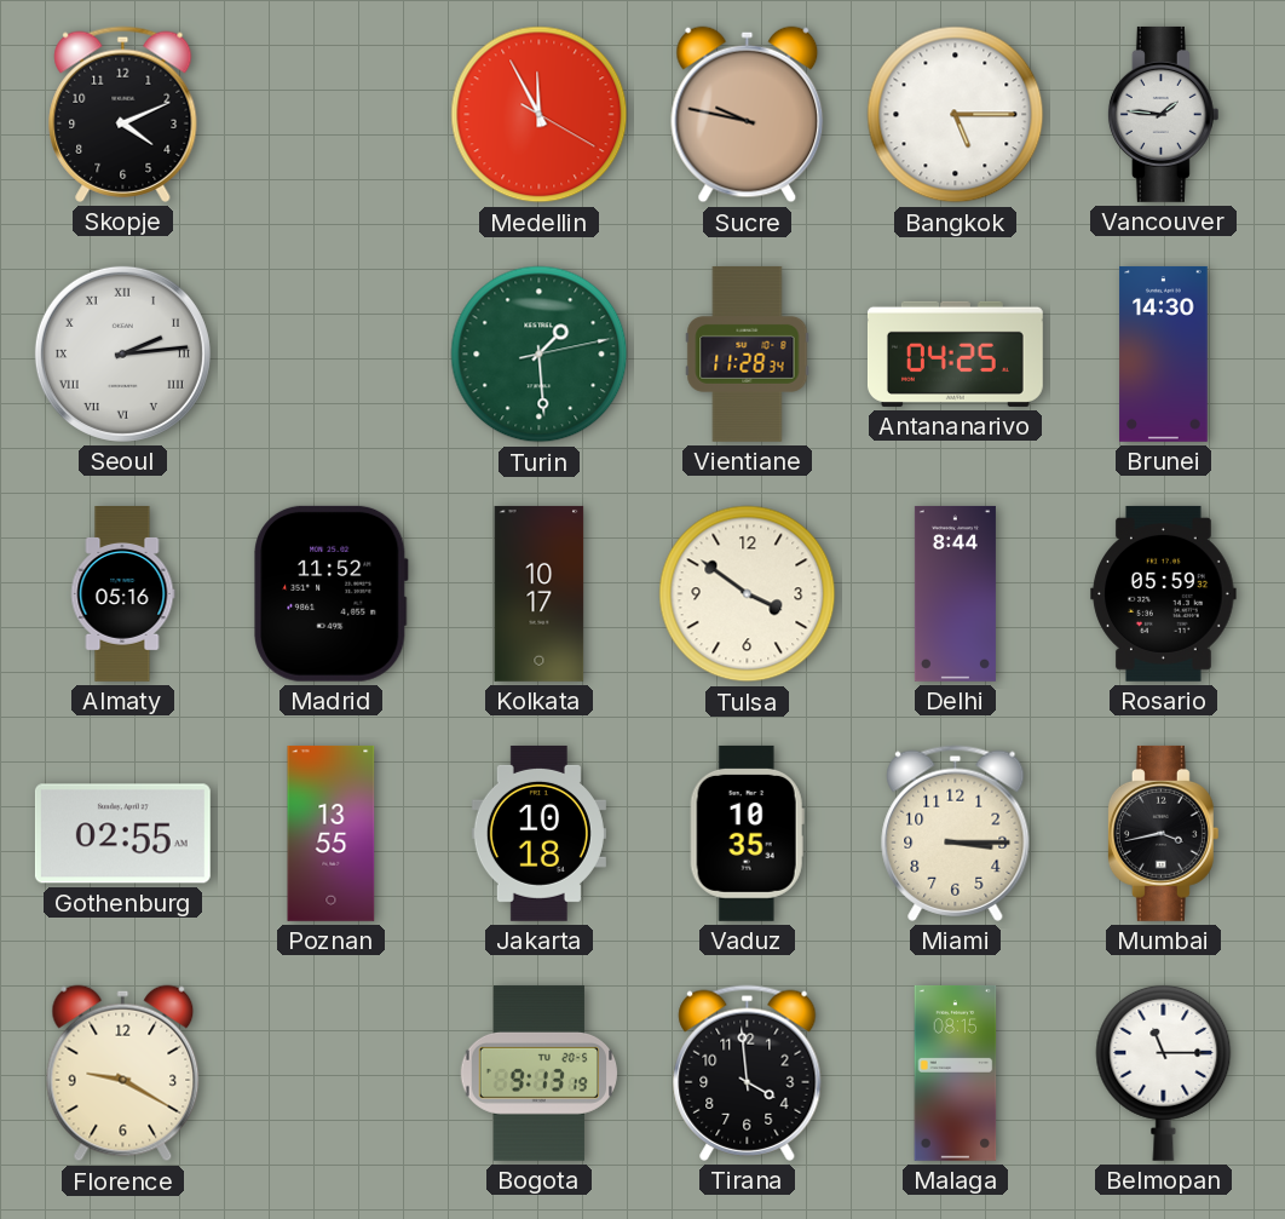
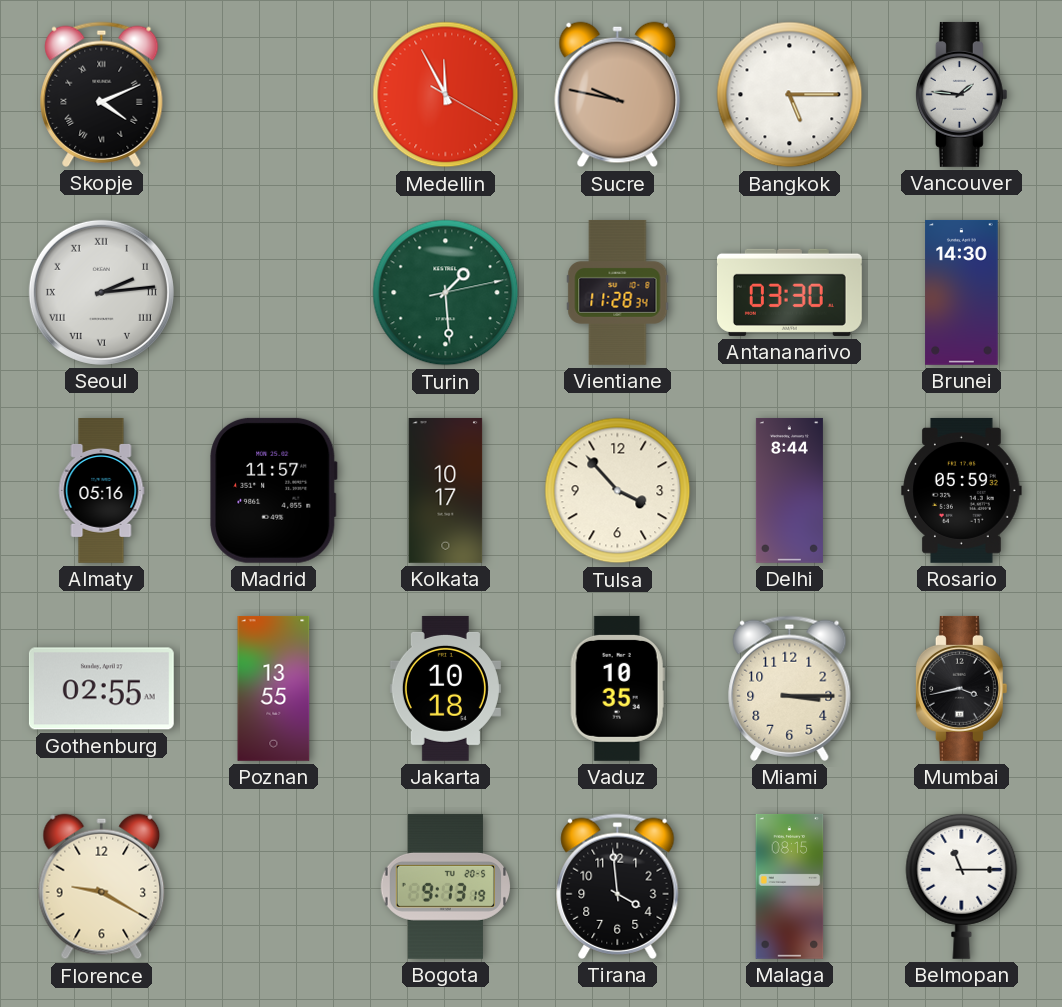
Skopje numerals: Arabic -> Roman (102, 94)
Antananarivo: 04:25 -> 03:30 (789, 292)
Madrid: 11:52 -> 11:57 (274, 490)
Tulsa: 3:51 -> 3:53 (618, 491)
